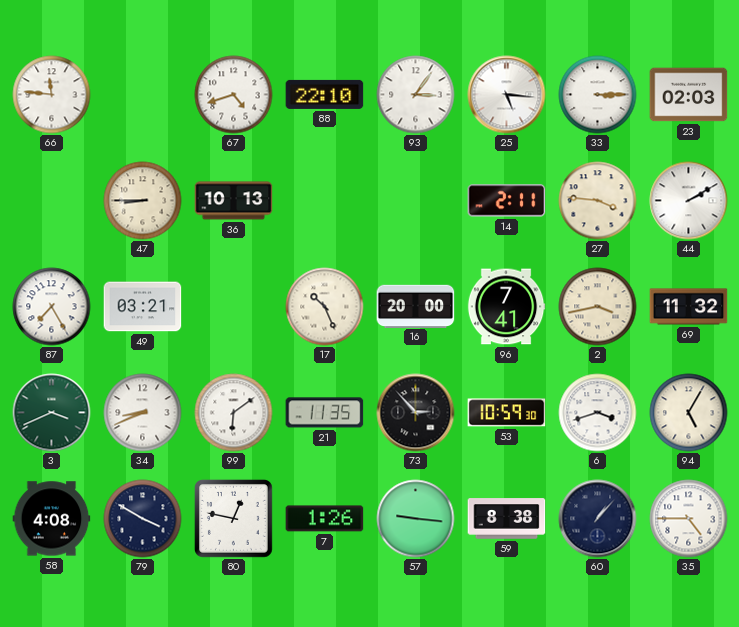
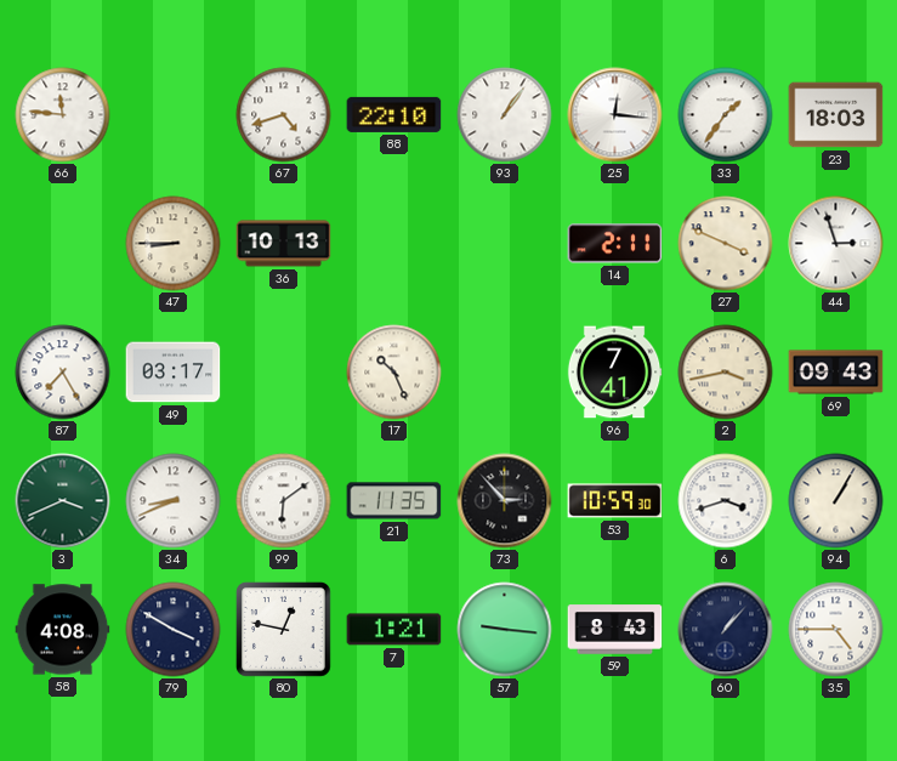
93: 3:06 -> 1:06 (505, 115)
25: 5:16 -> 12:16 (615, 115)
33: 3:15 -> 1:36 (726, 115)
23: 02:03 -> 18:03 (836, 115)
27: 3:46 -> 3:49 (726, 244)
44: 2:10 -> 2:57 (836, 244)
49: 03:21 -> 03:17 (174, 373)
16: 20:00 -> none (416, 306)
69: 11:32 -> 09:43 (836, 373)
94: 5:05 -> 1:05 (836, 501)
7: 1:26 -> 1:21 (394, 630)
59: 8:38 -> 8:43 (615, 630)
